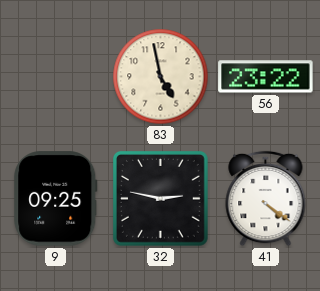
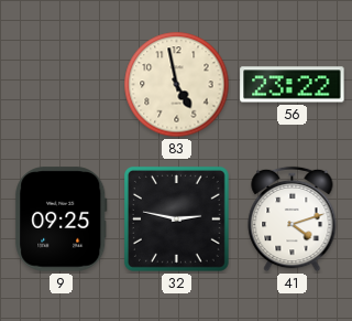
41: 4:21 -> 4:12 (293, 220)
